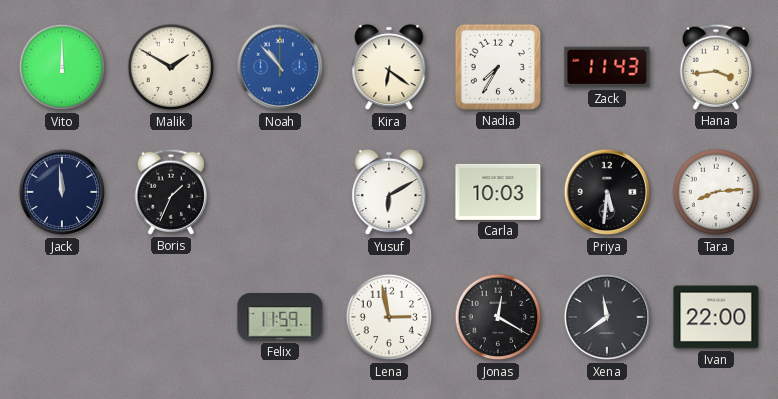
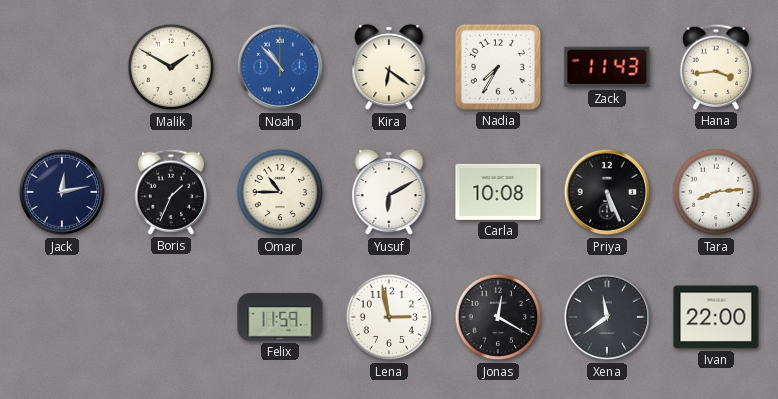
Vito: 12:00 -> none (62, 67)
Jack: 11:59 -> 12:13 (62, 192)
Omar: none -> 10:45 (280, 192)
Carla: 10:03 -> 10:08 (498, 192)
Priya: 5:31 -> 5:26 (607, 192)
